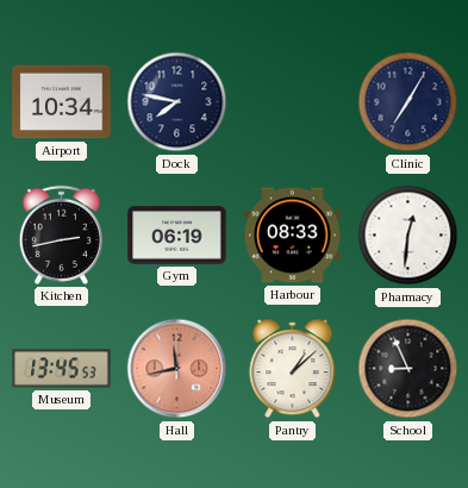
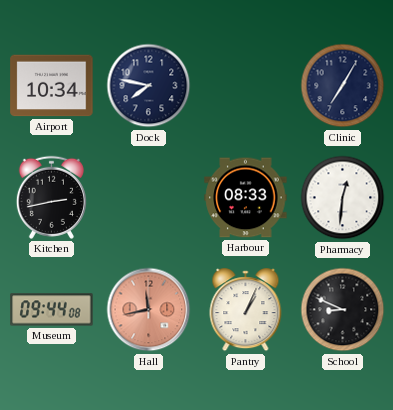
Gym: 06:19 -> none (177, 236)
Museum: 13:45 -> 09:44 (52, 310)
Pantry: 1:08 -> 1:04 (246, 310)
School: 8:56 -> 8:49 (343, 310)
